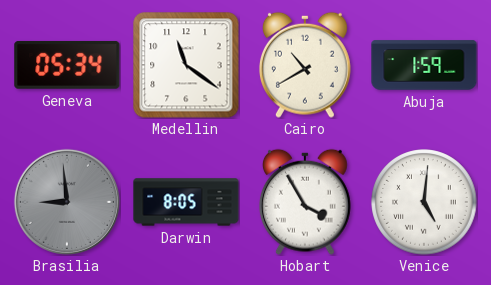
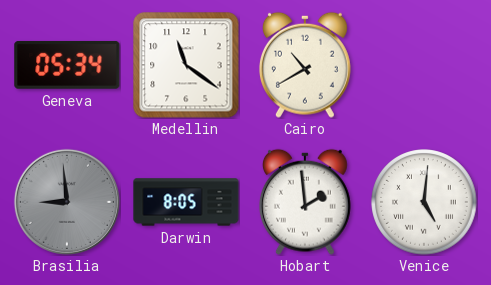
Abuja: 1:59 -> none (424, 65)
Hobart: 3:55 -> 1:59 (305, 202)
